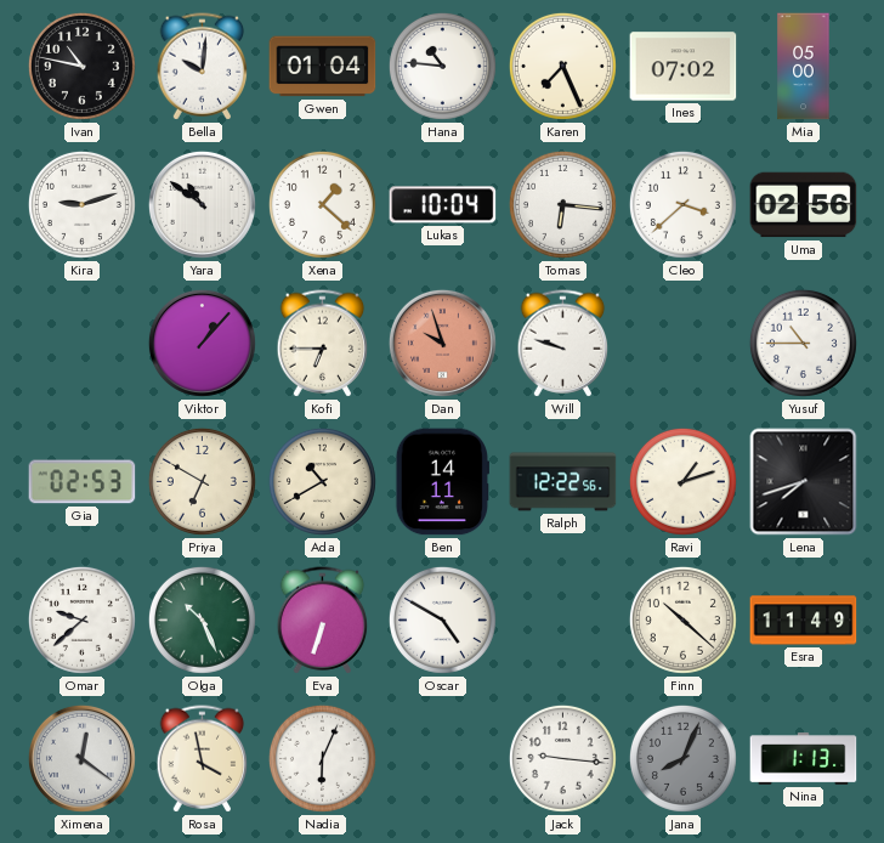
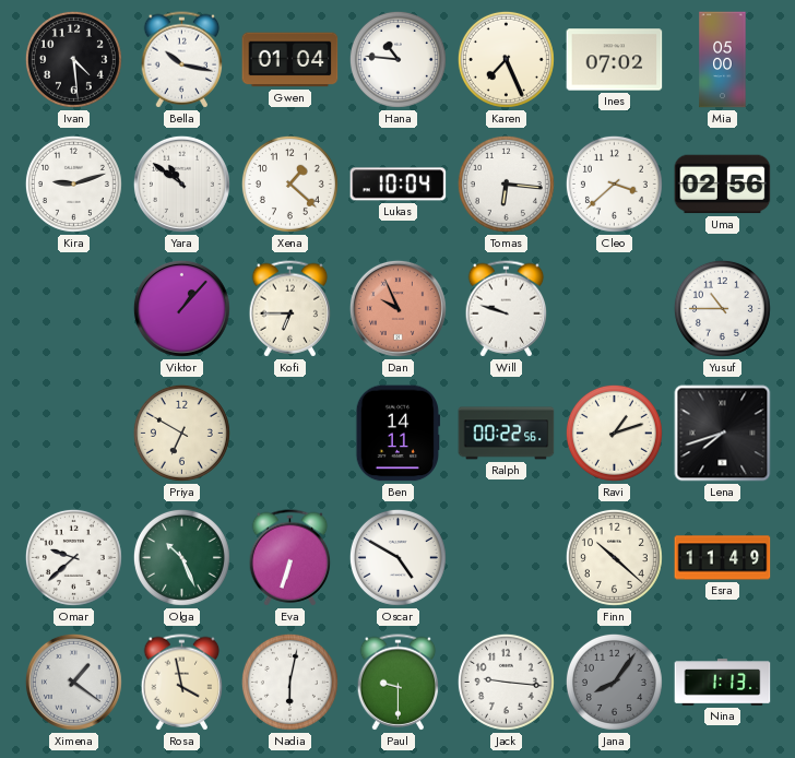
Ivan: 10:47 -> 4:29 (73, 59)
Bella: 10:01 -> 10:17 (182, 60)
Dan: 9:57 -> 9:56 (397, 308)
Gia: 02:53 -> none (83, 482)
Ada: 10:40 -> none (322, 481)
Ralph: 12:22 -> 00:22 (507, 434)
Ximena: 12:21 -> 1:21 (73, 682)
Nadia: 6:04 -> 6:02 (289, 682)
Paul: none -> 9:30 (399, 683)
Jana: 8:04 -> 8:06 (614, 682)
